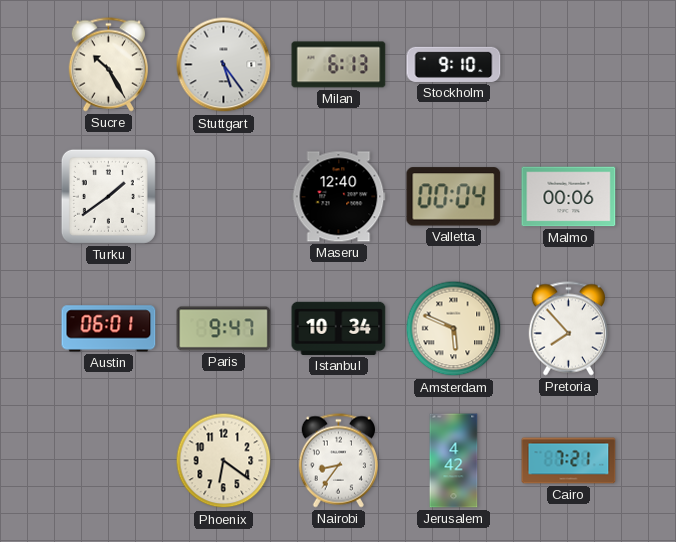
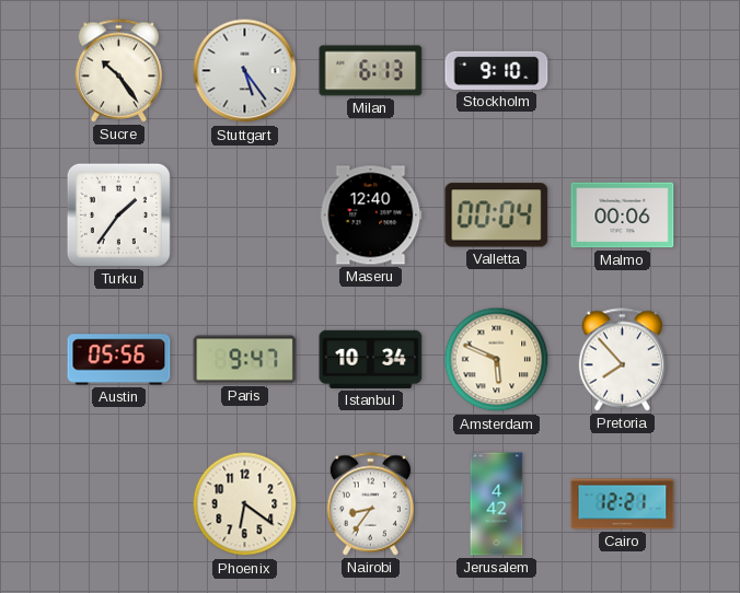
Sucre: 10:25 -> 10:24 (118, 71)
Turku: 1:39 -> 1:36 (118, 214)
Austin: 06:01 -> 05:56 (119, 360)
Cairo: 7:21 -> 12:21 (623, 504)
